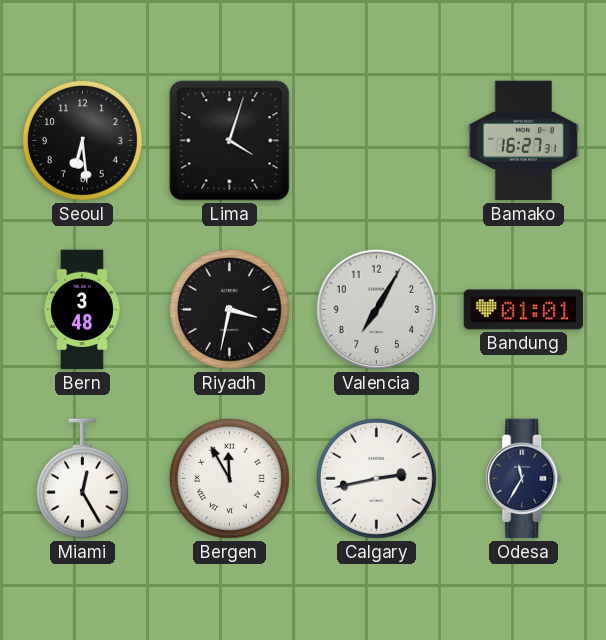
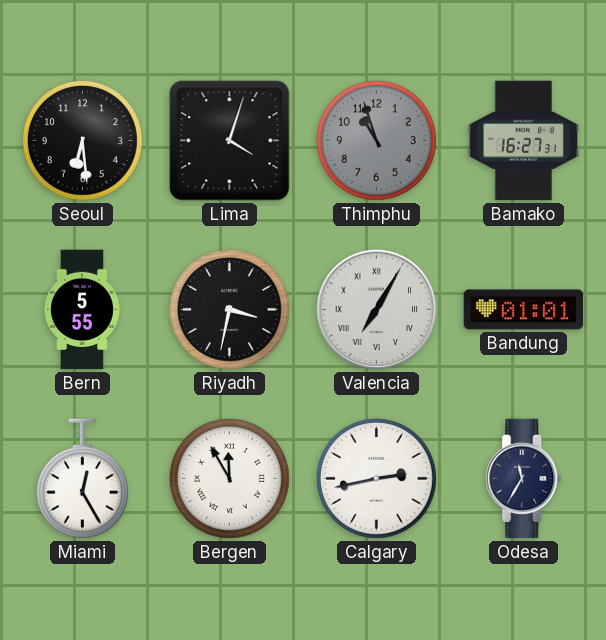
Thimphu: none -> 10:57 (376, 140)
Bern: 3:48 -> 5:55 (82, 310)
Valencia numerals: Arabic -> Roman (377, 310)
